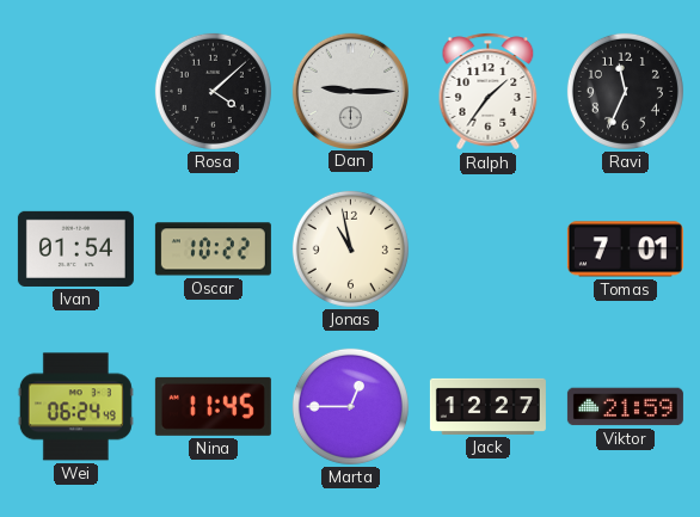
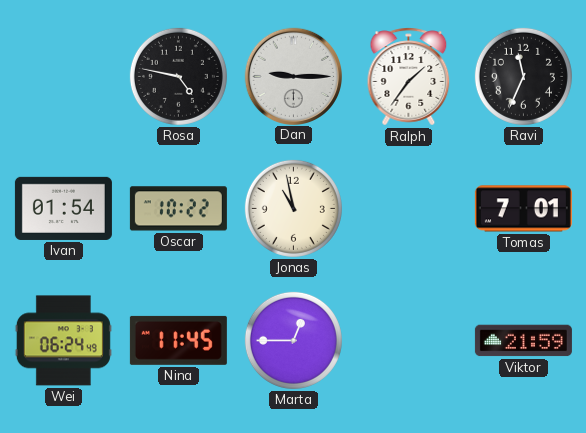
Rosa: 4:08 -> 4:47 (178, 76)
Jack: 12:27 -> none (487, 406)
